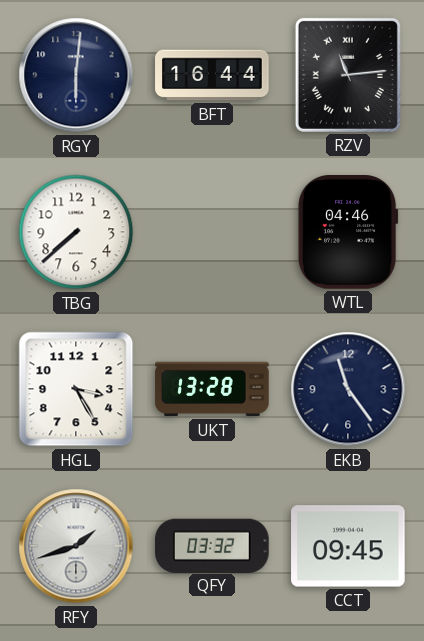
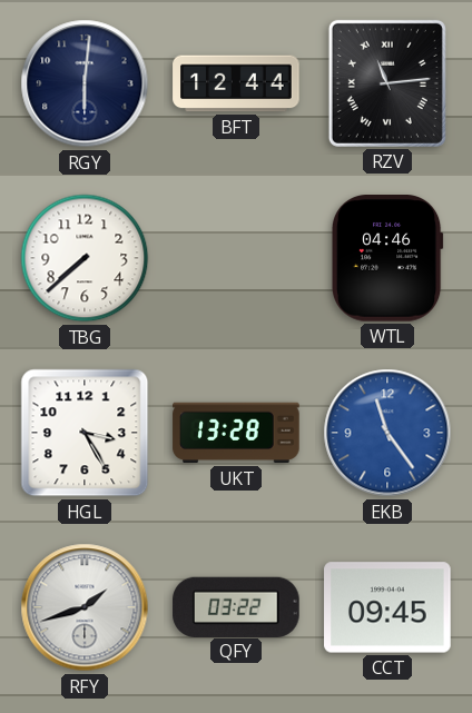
BFT: 16:44 -> 12:44 (236, 83)
EKB dial: navy -> blue (387, 433)
QFY: 03:32 -> 03:22 (236, 606)
